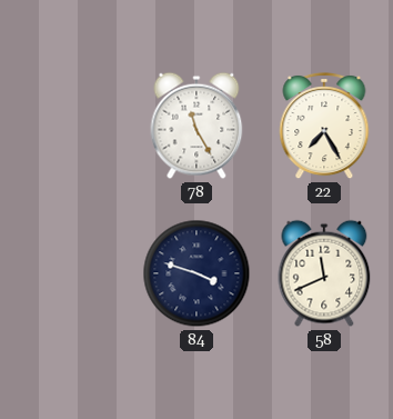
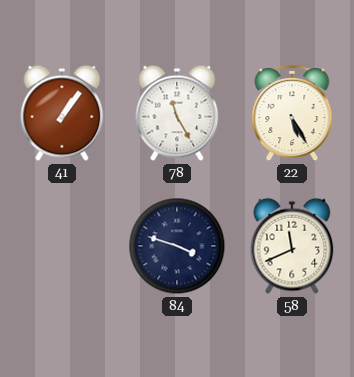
41: none -> 1:06 (62, 113)
22: 7:25 -> 5:25 (292, 113)
